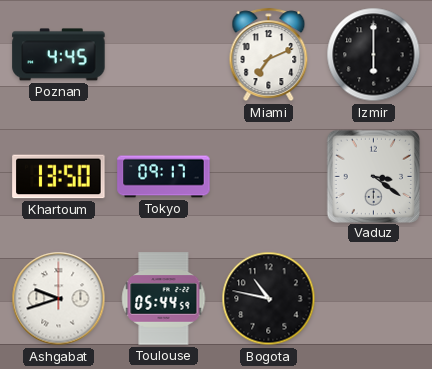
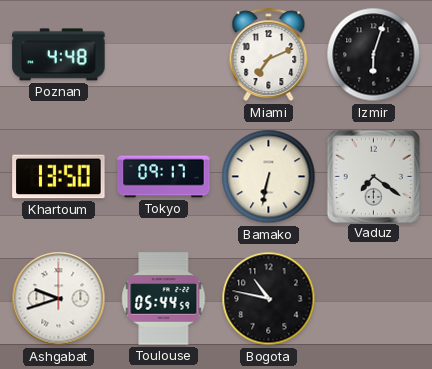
Poznan: 4:45 -> 4:48 (59, 55)
Izmir: 6:00 -> 6:03 (374, 55)
Bamako: none -> 6:32 (269, 177)
Vaduz: 3:21 -> 7:21 (373, 176)
